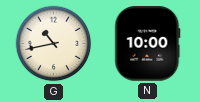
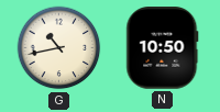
N: 10:00 -> 10:50 (163, 48)
